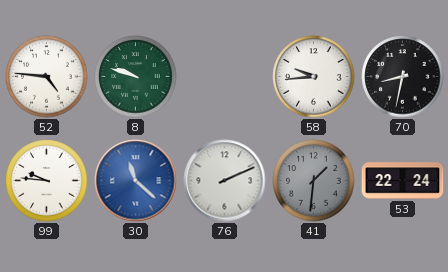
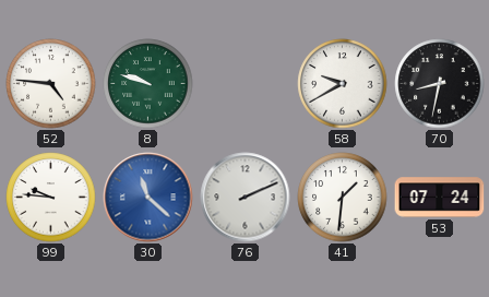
58: 9:44 -> 9:40 (343, 84)
41 dial: grey -> white (343, 198)
53: 22:24 -> 07:24 (440, 198)
